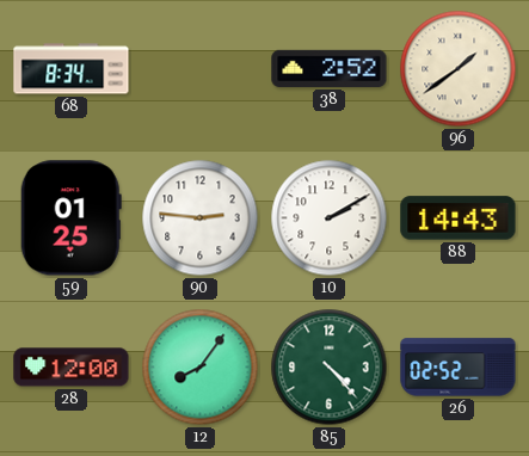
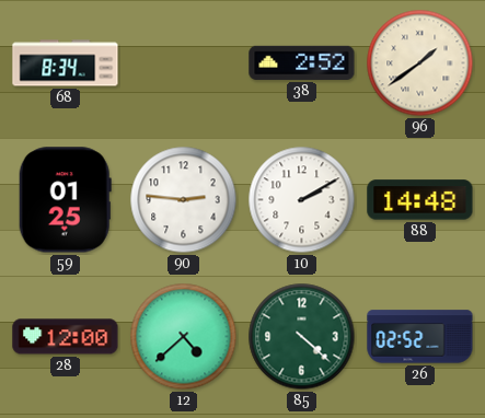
88: 14:43 -> 14:48 (420, 200)
12: 8:06 -> 4:38 (184, 337)
85: 4:23 -> 4:22 (302, 337)
